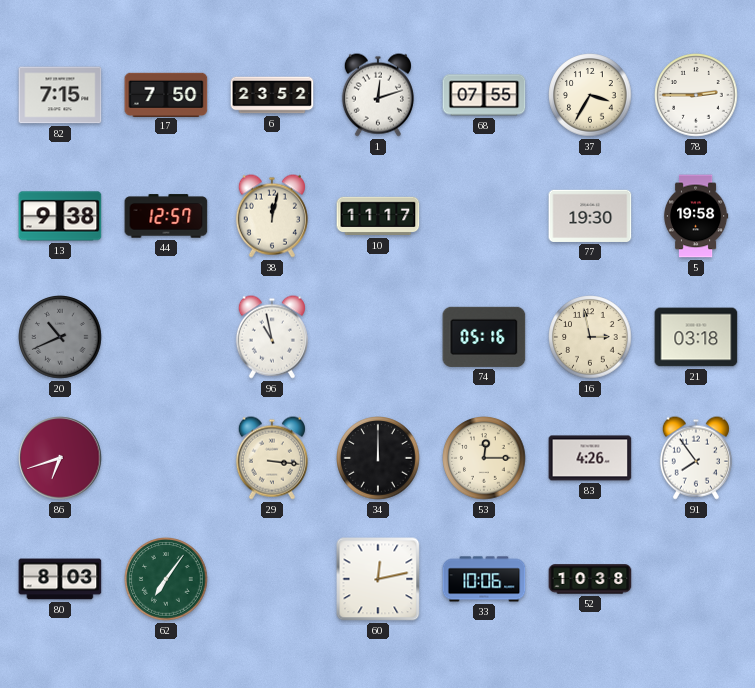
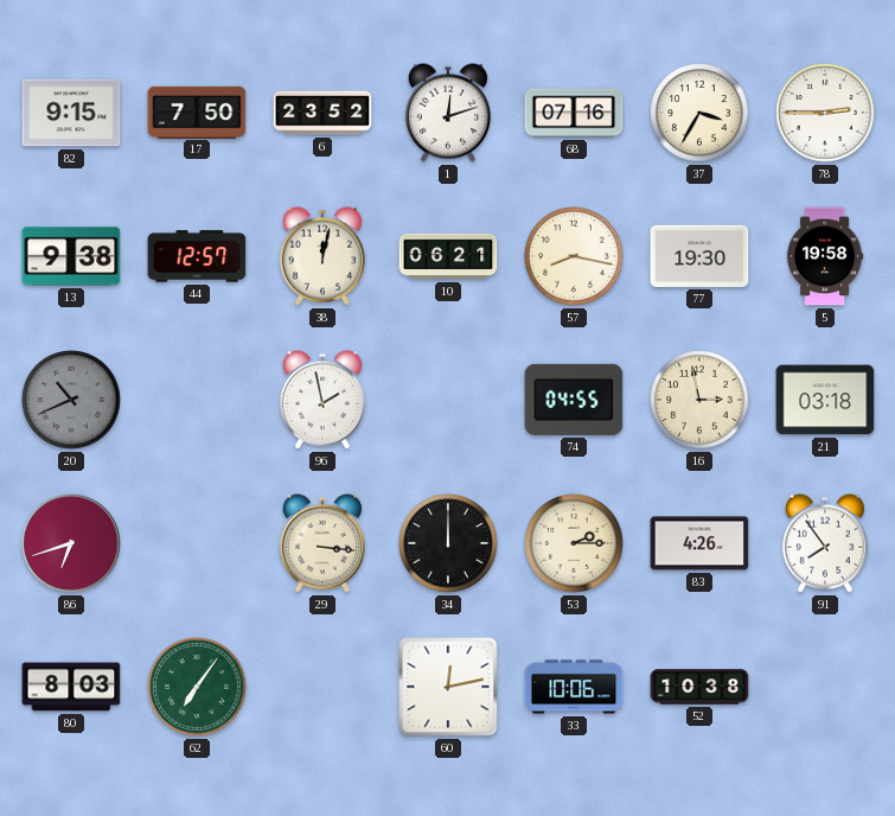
82: 7:15 -> 9:15 (71, 113)
68: 07:55 -> 07:16 (574, 113)
10: 11:17 -> 06:21 (448, 256)
57: none -> 8:17 (574, 256)
96: 10:58 -> 1:58 (322, 400)
74: 05:16 -> 04:55 (574, 400)
53: 12:15 -> 2:15 (574, 543)
